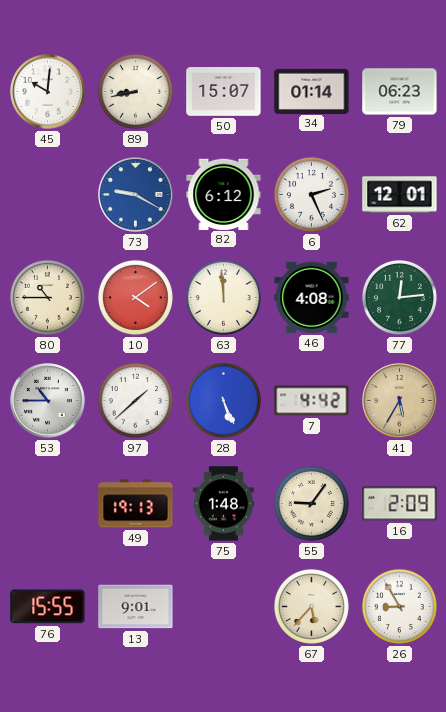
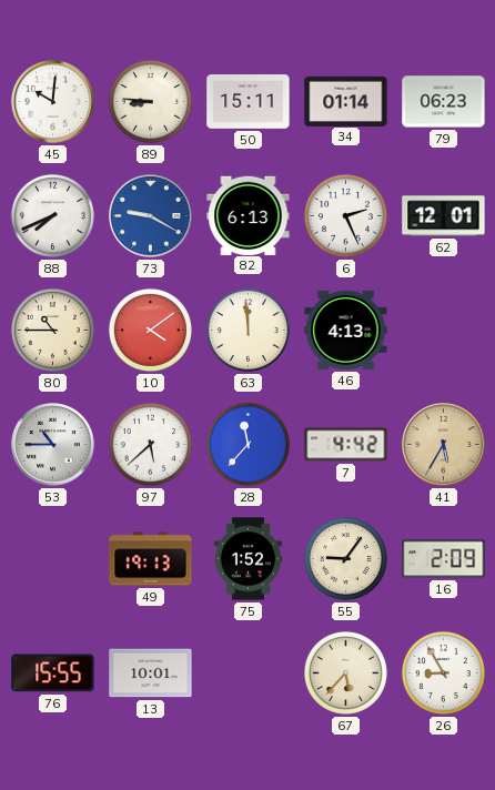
89: 8:43 -> 8:46 (150, 101)
50: 15:07 -> 15:11 (249, 102)
88: none -> 7:41 (52, 215)
82: 6:12 -> 6:13 (249, 215)
46: 4:08 -> 4:13 (346, 330)
77: 12:14 -> none (399, 297)
97: 1:38 -> 5:38 (150, 444)
28: 5:26 -> 11:37 (247, 444)
75: 1:48 -> 1:52 (249, 559)
13: 9:01 -> 10:01 (151, 673)
